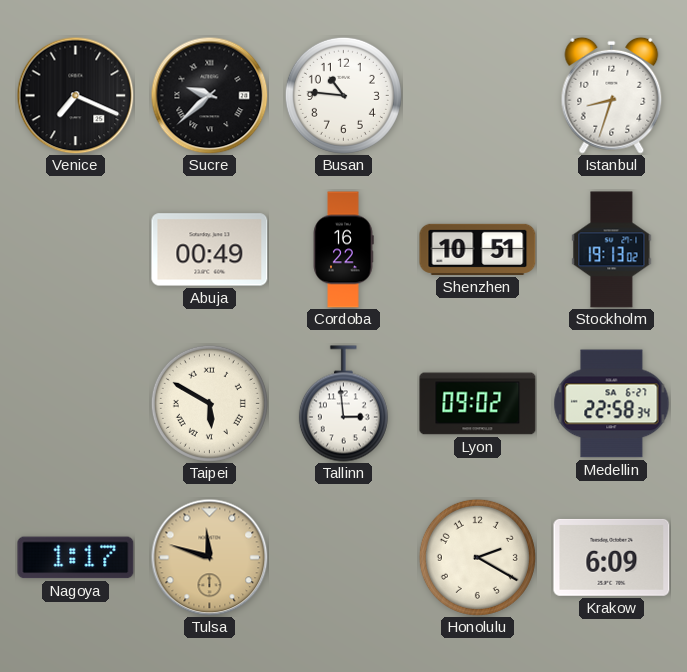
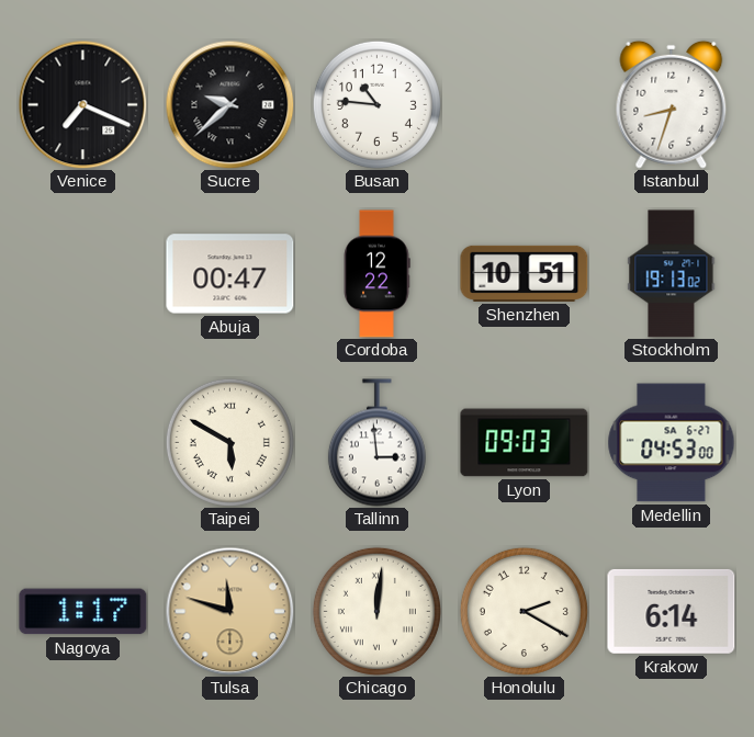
Abuja: 00:49 -> 00:47 (230, 274)
Cordoba: 16:22 -> 12:22 (376, 274)
Lyon: 09:02 -> 09:03 (525, 443)
Medellin: 22:58 -> 04:53 (672, 443)
Chicago: none -> 12:01 (376, 611)
Krakow: 6:09 -> 6:14 (672, 611)
